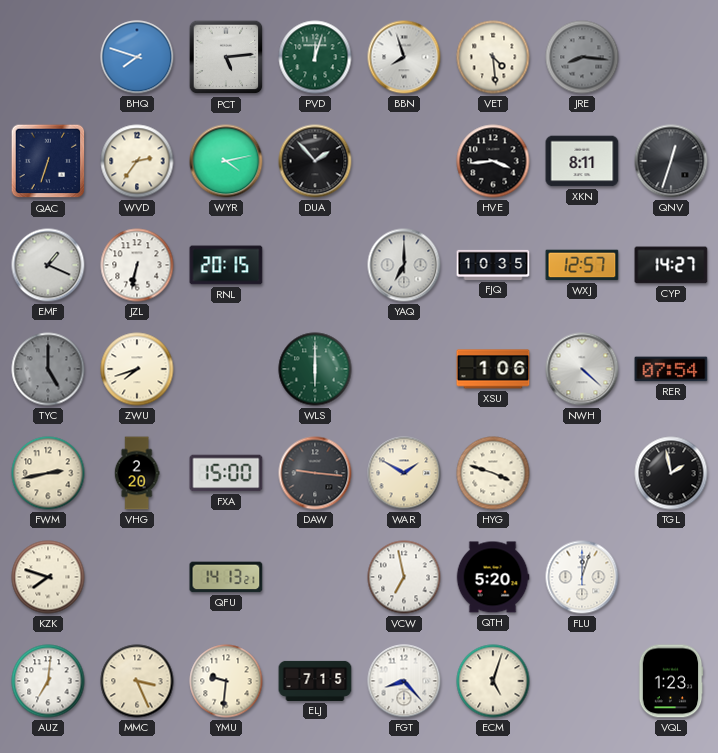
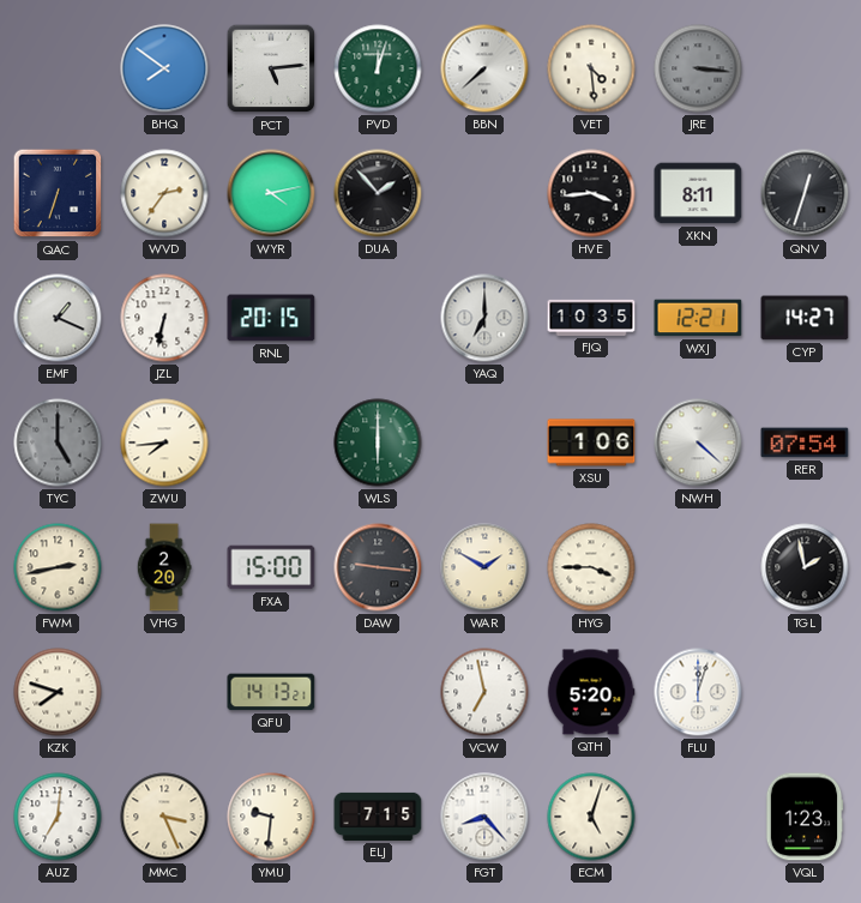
BHQ: 7:48 -> 7:51 (164, 68)
BBN: 7:57 -> 7:38 (484, 68)
JRE: 8:16 -> 3:16 (698, 68)
WXJ: 12:57 -> 12:21 (698, 318)
ZWU: 7:42 -> 7:44 (164, 443)
HYG: 3:48 -> 3:45 (591, 567)
